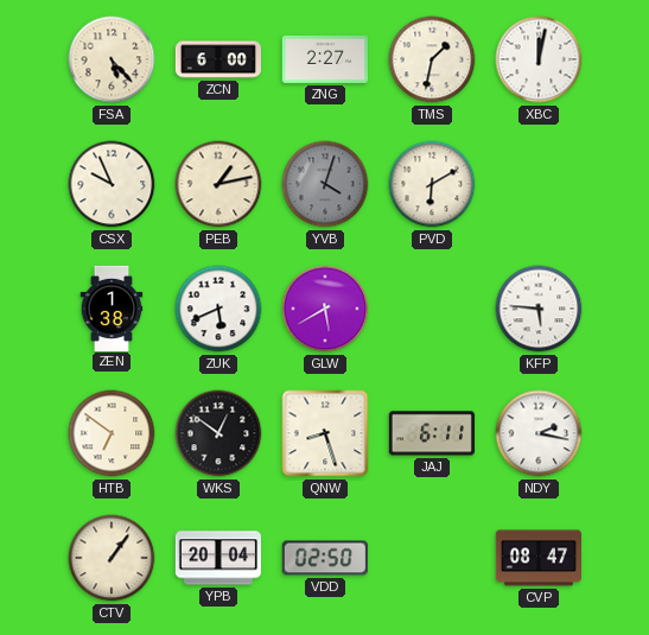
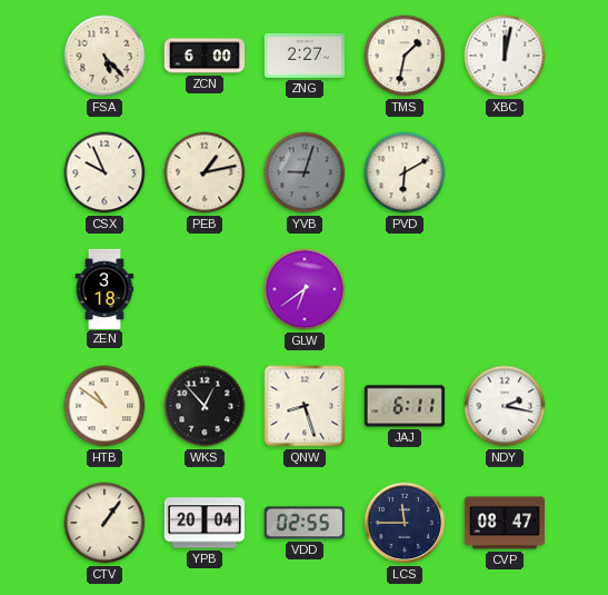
YVB: 4:03 -> 9:03 (305, 172)
ZEN: 1:38 -> 3:18 (104, 288)
ZUK: 5:41 -> none (218, 309)
GLW: 5:40 -> 6:39 (305, 289)
KFP: 5:46 -> none (539, 309)
HTB: 6:51 -> 10:51 (104, 406)
WKS: 12:51 -> 12:53 (205, 406)
VDD: 02:50 -> 02:55 (305, 523)
LCS: none -> 11:45 (405, 523)
